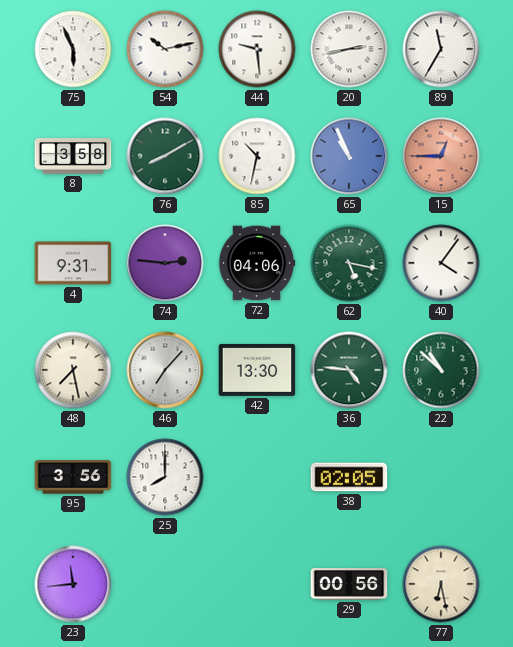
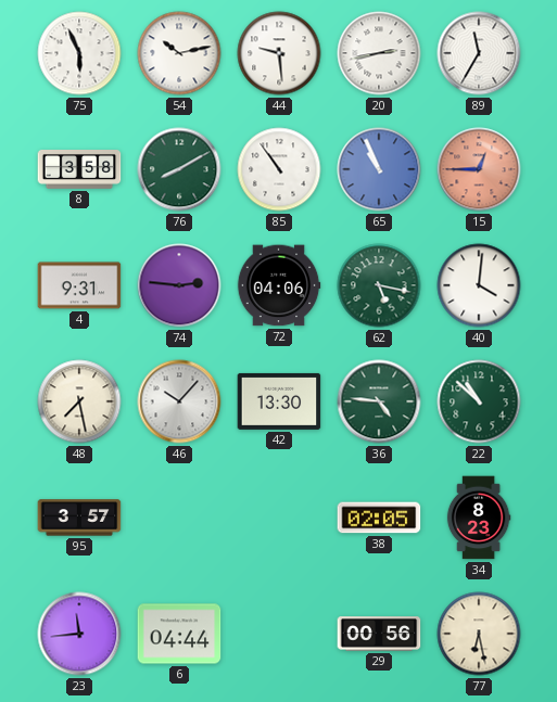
85: 10:32 -> 10:54 (279, 169)
40: 4:06 -> 4:01 (479, 285)
46: 7:07 -> 10:07 (179, 401)
95: 3:56 -> 3:57 (79, 518)
25: 8:00 -> none (165, 477)
34: none -> 8:23 (479, 518)
6: none -> 04:44 (179, 634)
